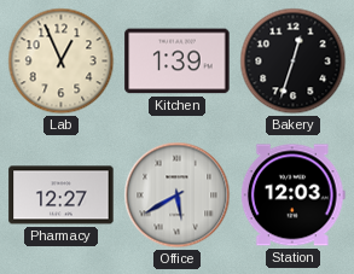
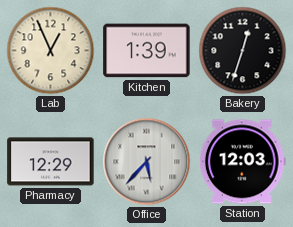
Pharmacy: 12:27 -> 12:29 (51, 162)
Office: 5:40 -> 5:37 (147, 162)
